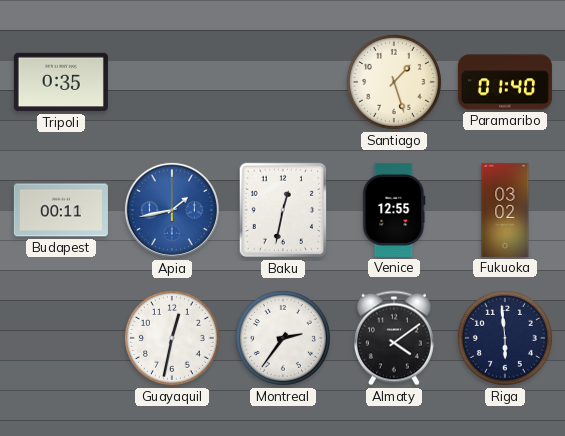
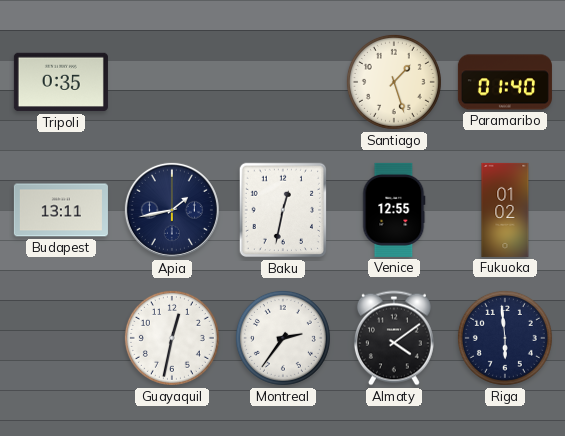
Budapest: 00:11 -> 13:11 (61, 210)
Apia dial: blue -> navy (172, 210)
Fukuoka: 03:02 -> 01:02 (505, 210)
